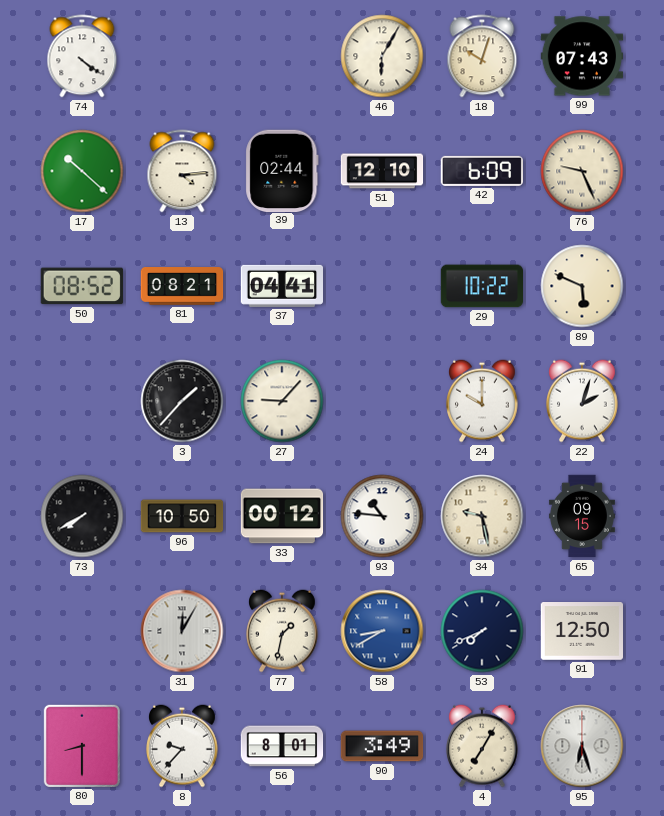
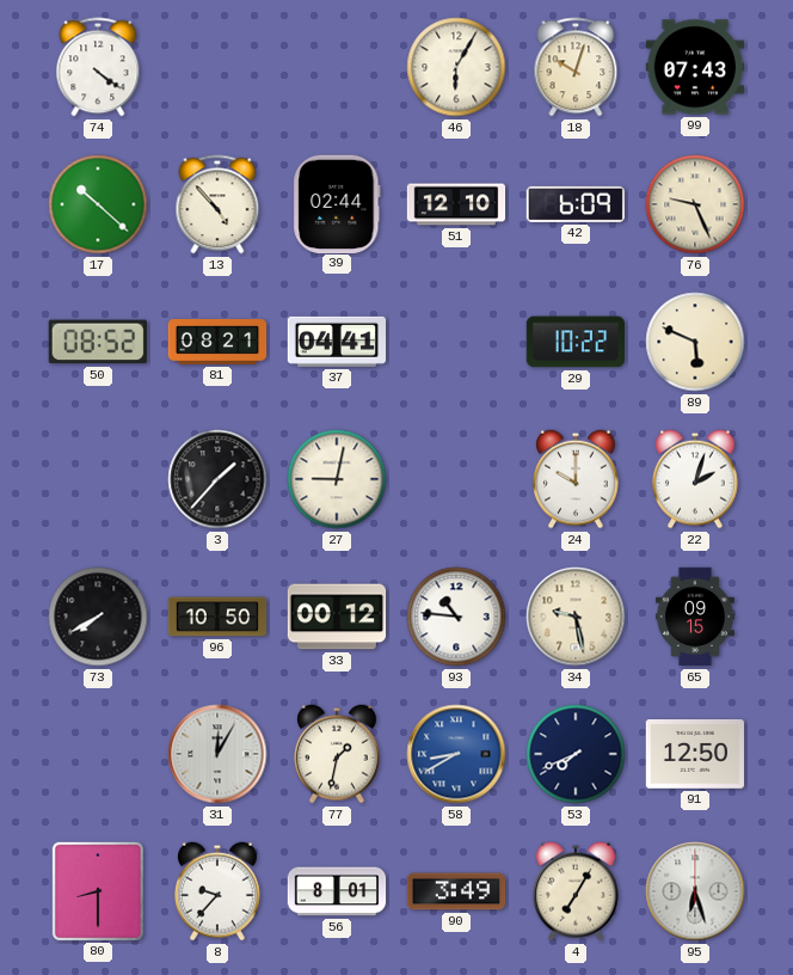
13: 4:14 -> 4:53 (217, 204)
27: 9:07 -> 9:02 (337, 479)
